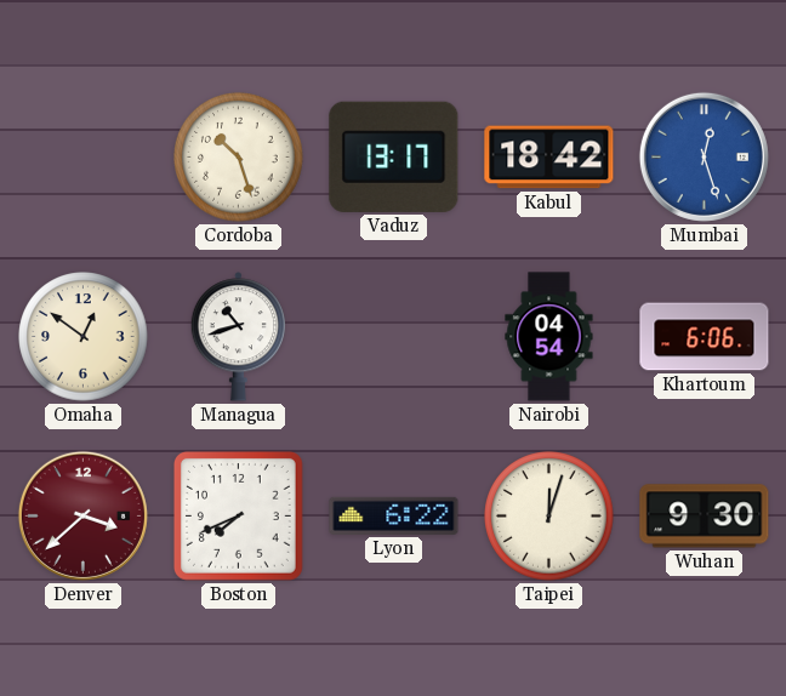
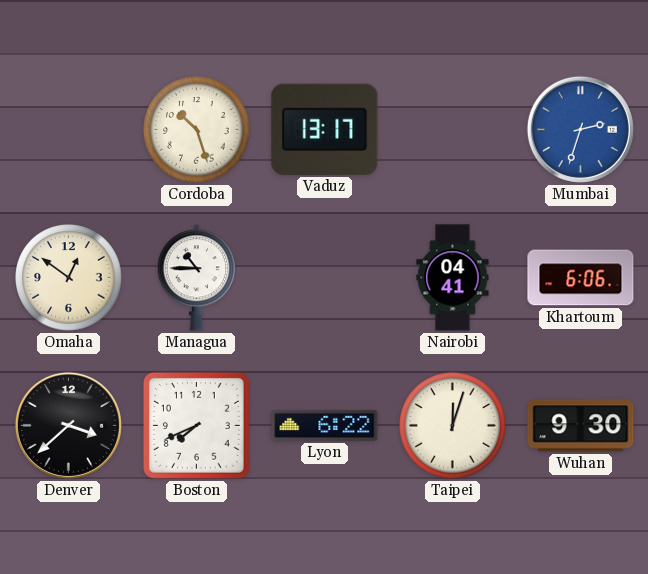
Kabul: 18:42 -> none (549, 158)
Mumbai: 12:27 -> 2:33 (580, 129)
Managua: 10:42 -> 10:45 (197, 278)
Nairobi: 04:54 -> 04:41 (453, 278)
Denver dial: burgundy -> black (68, 425)
